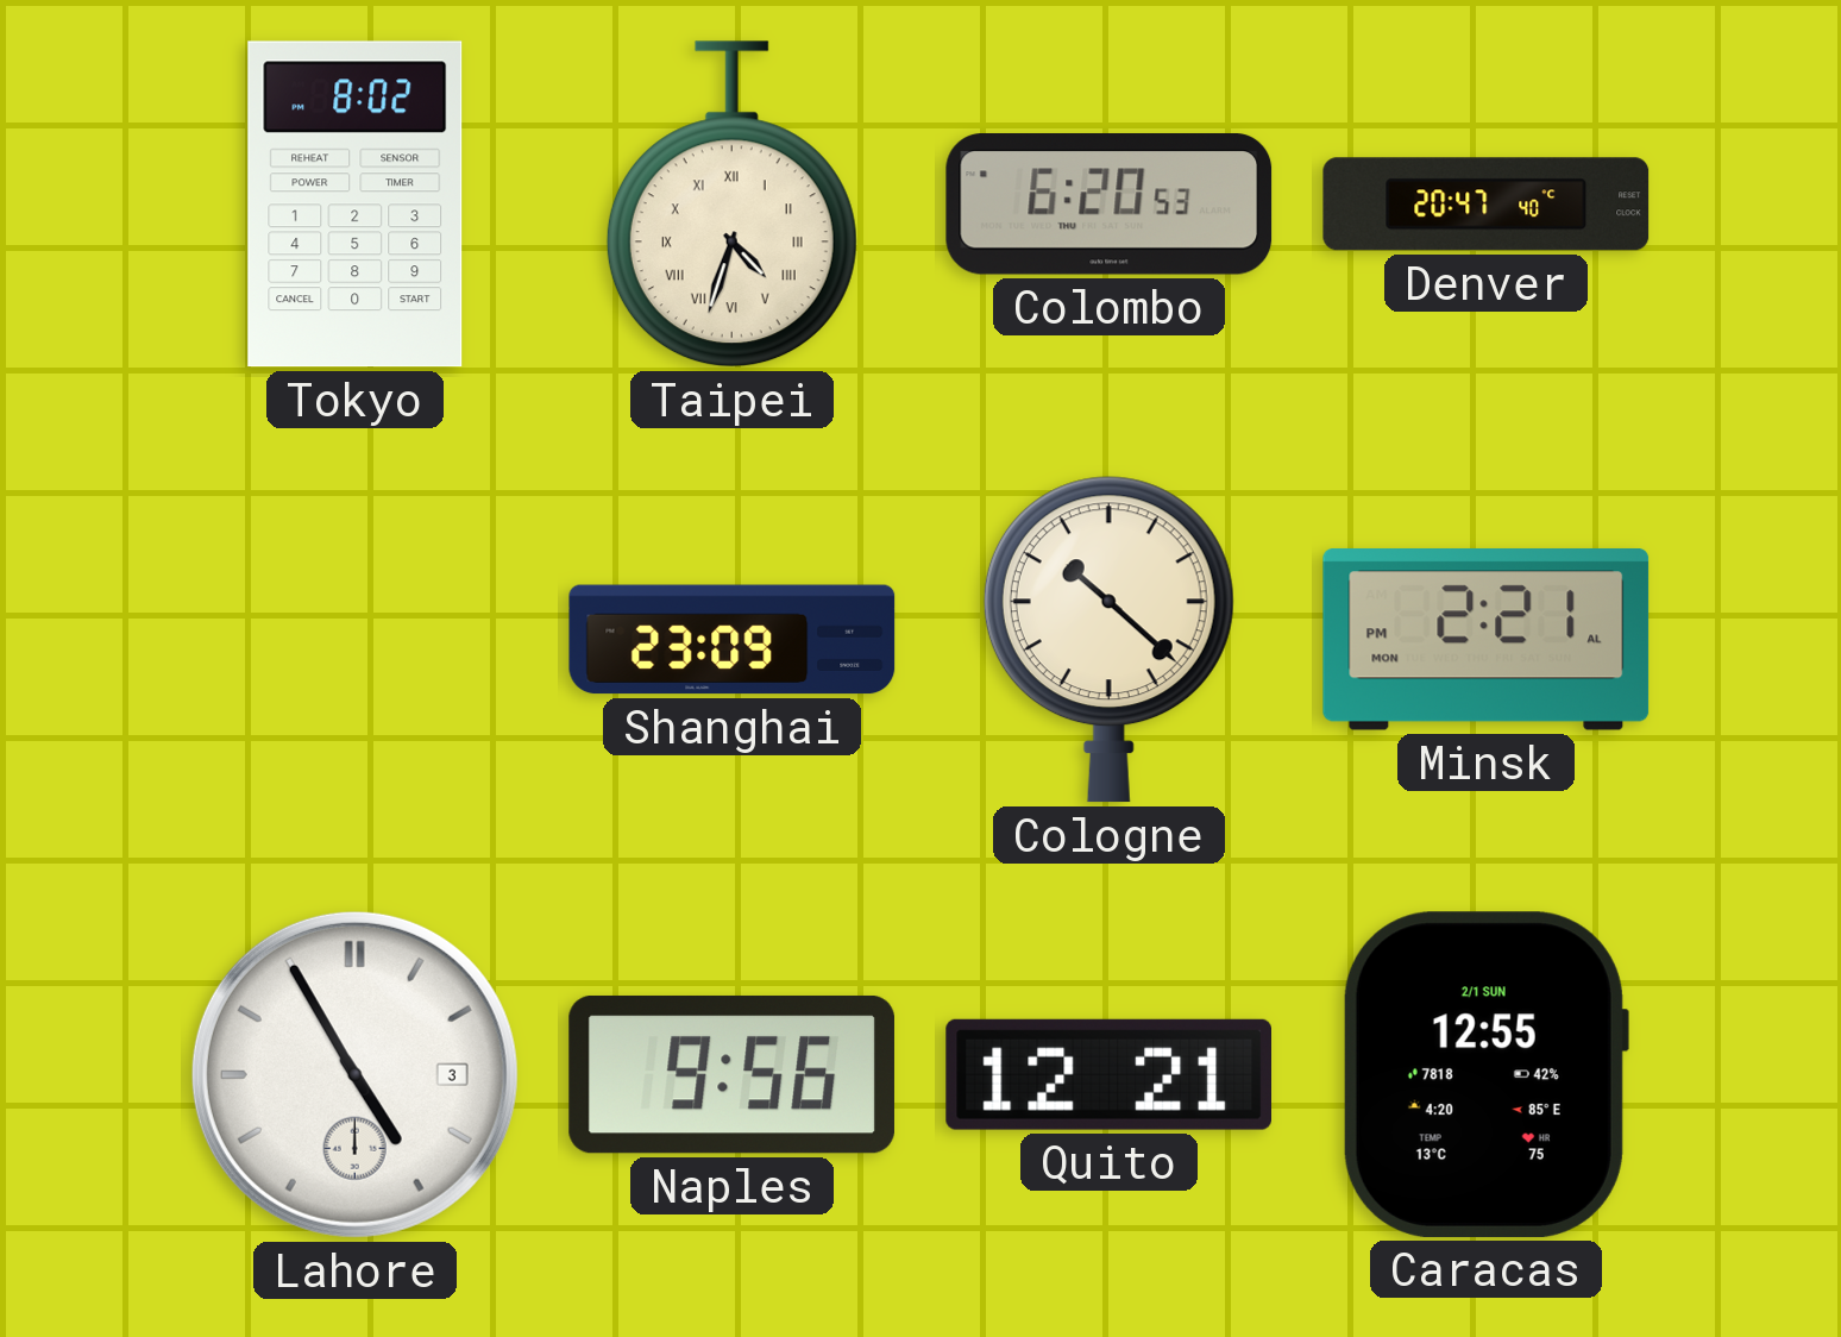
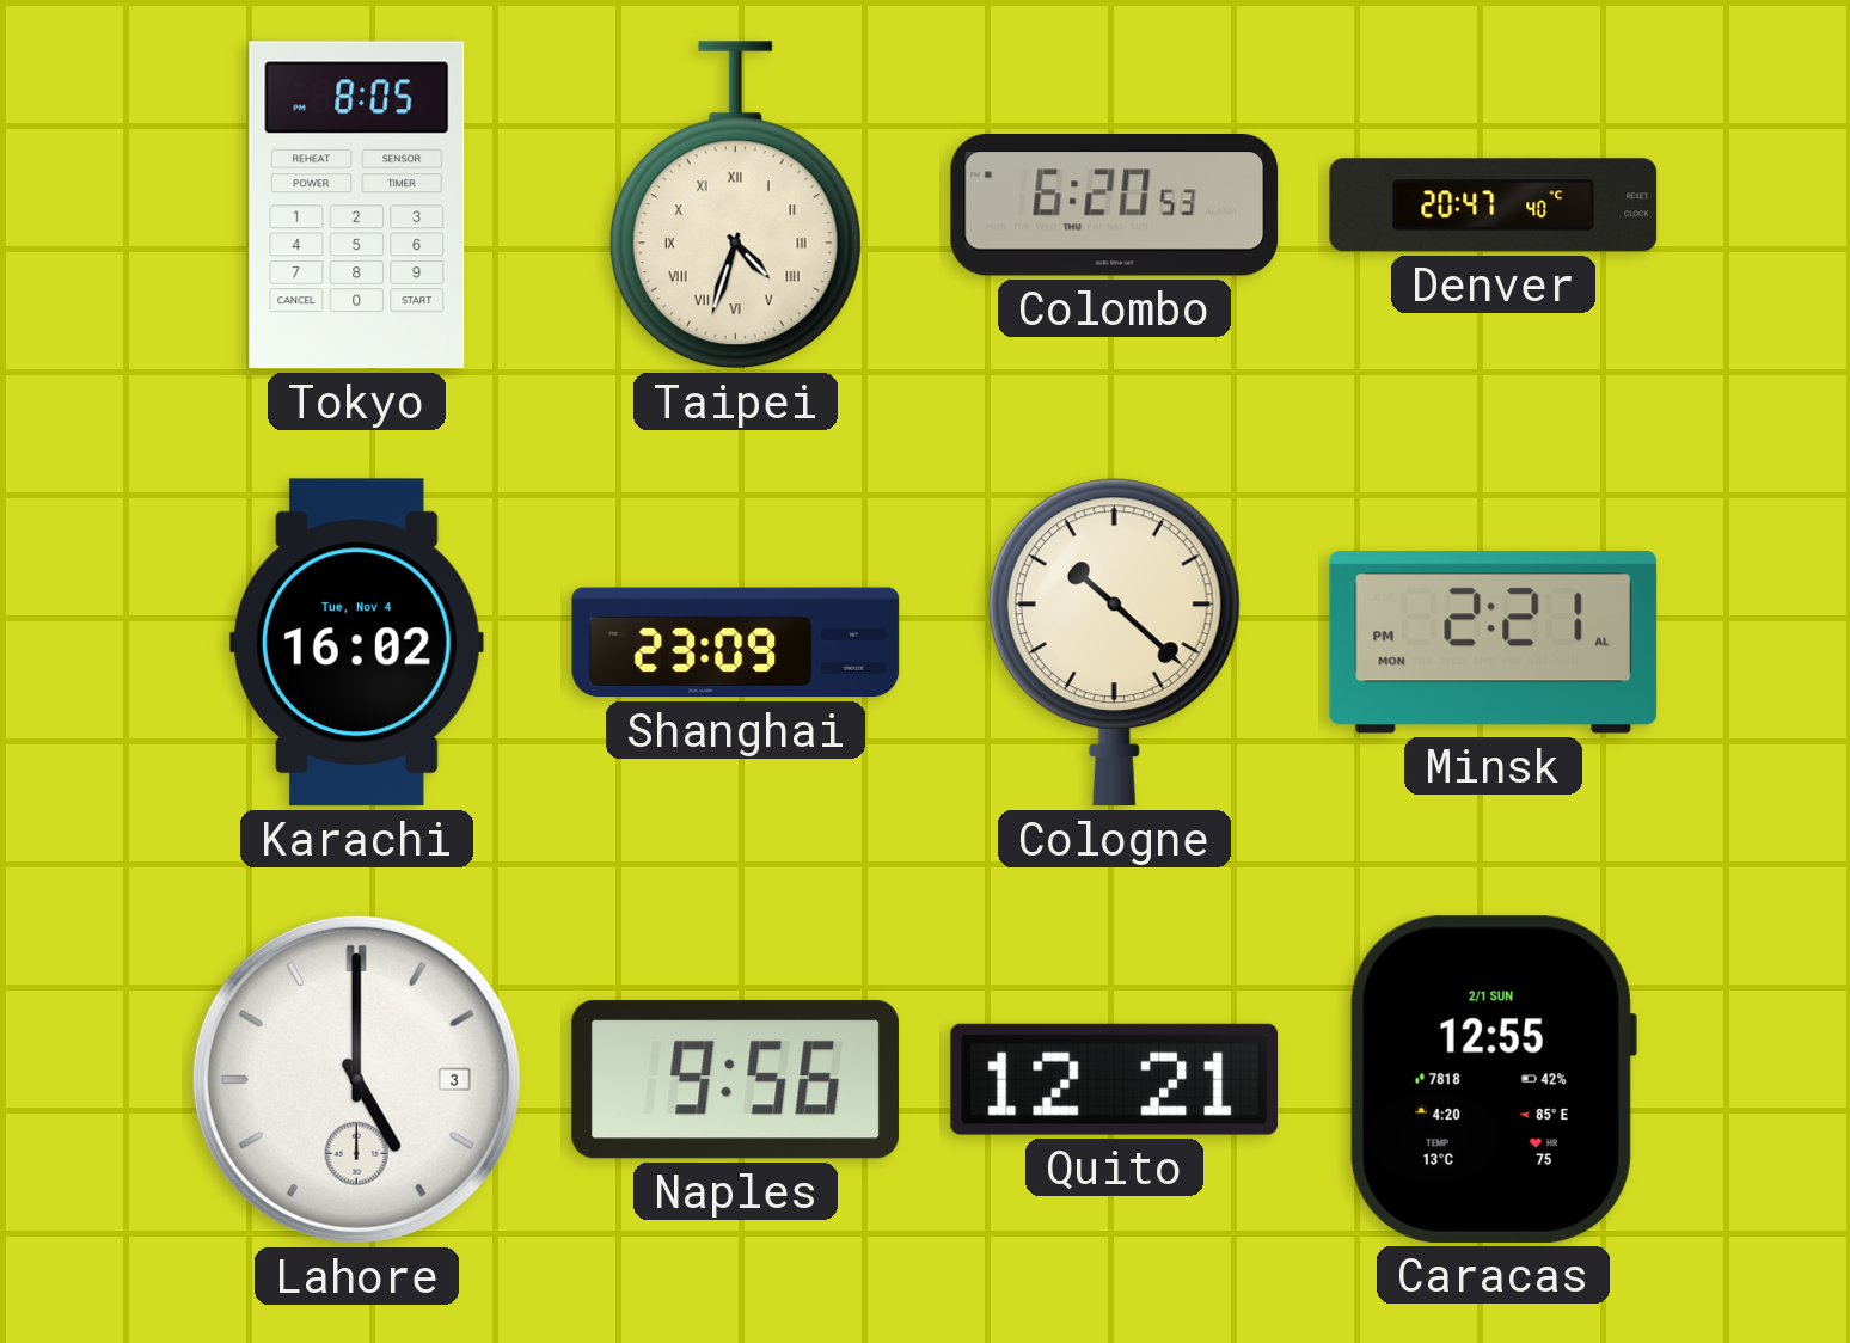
Tokyo: 8:02 -> 8:05 (357, 206)
Karachi: none -> 16:02 (356, 643)
Lahore: 4:55 -> 5:00 (356, 1079)
